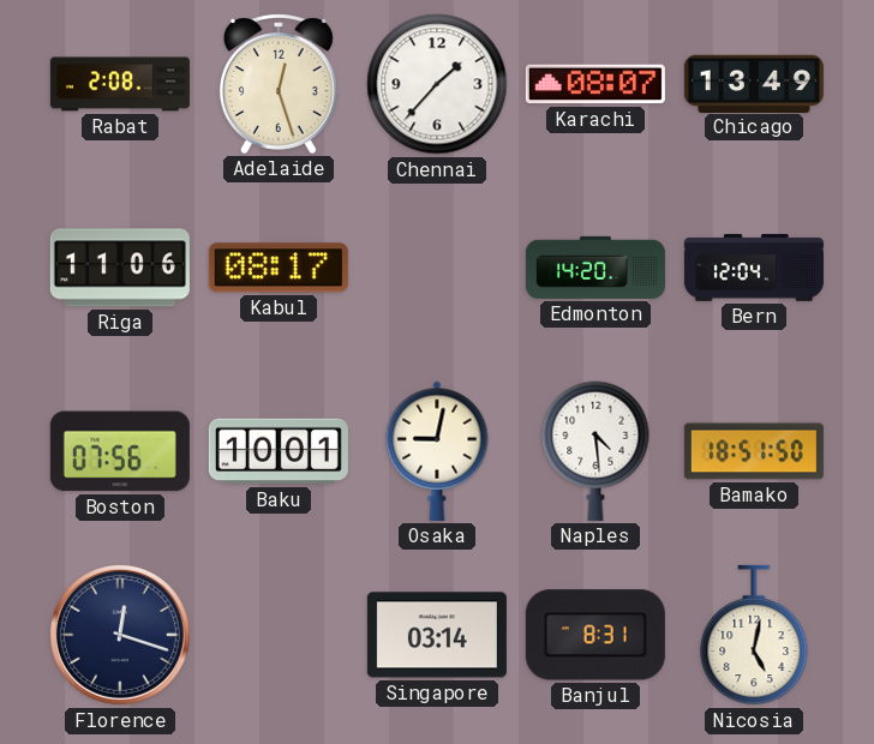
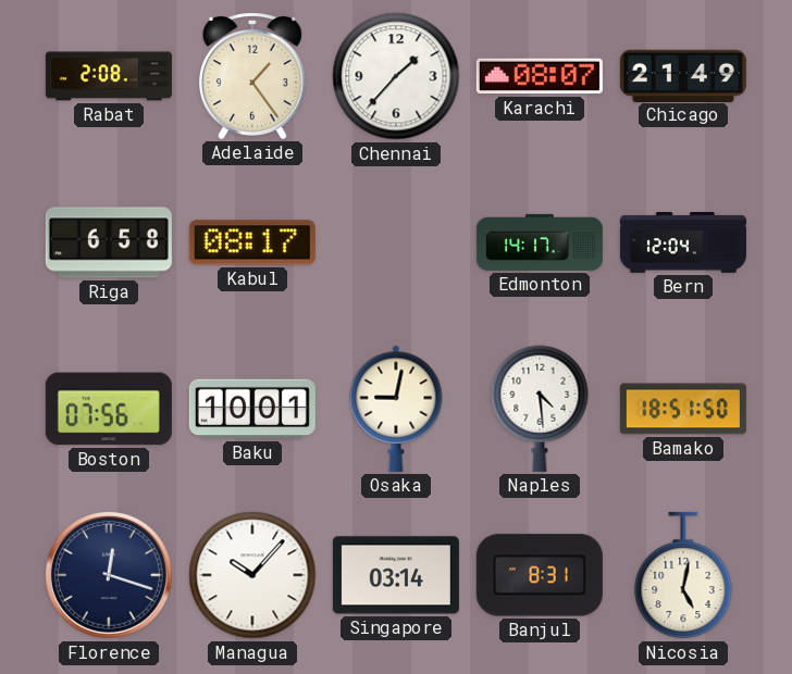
Adelaide: 12:27 -> 1:24 (252, 76)
Chicago: 13:49 -> 21:49 (683, 75)
Riga: 11:06 -> 6:58 (109, 242)
Edmonton: 14:20 -> 14:17 (540, 242)
Managua: none -> 10:07 (252, 575)
